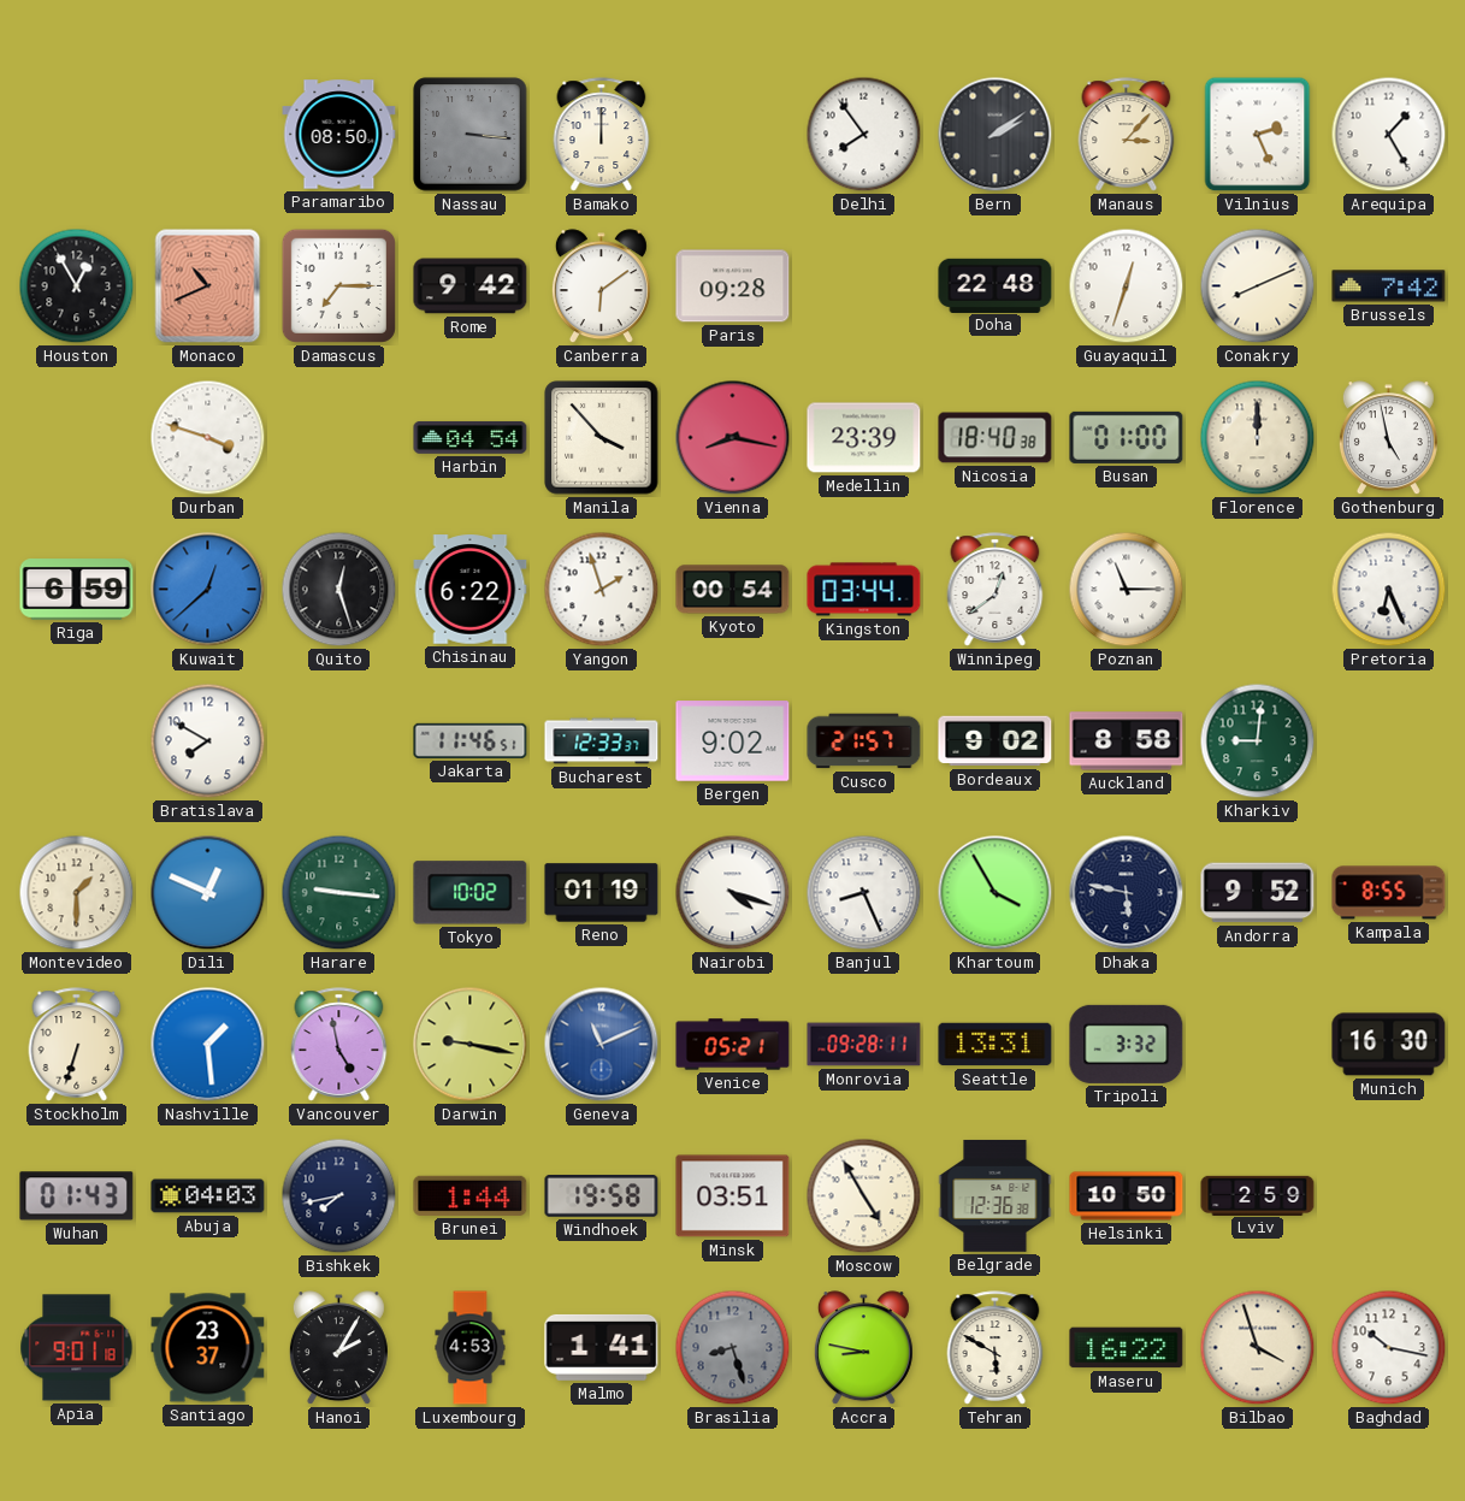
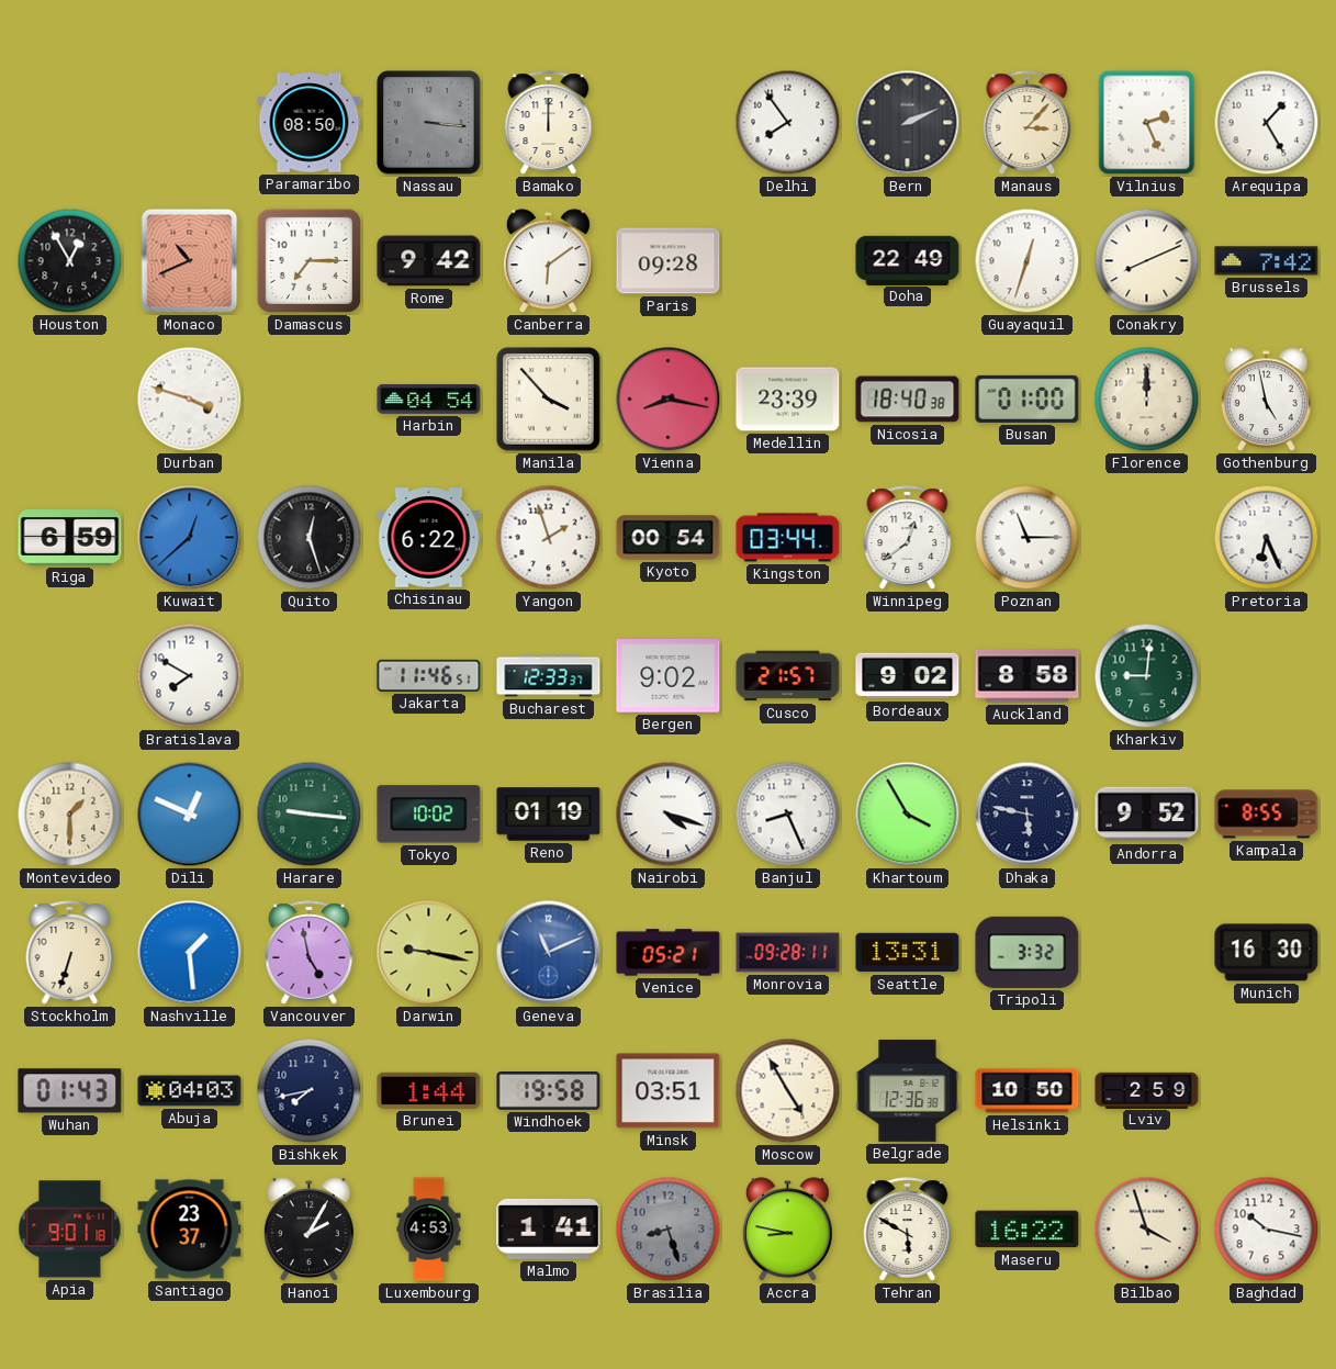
Bern: 2:09 -> 2:11 (908, 123)
Doha: 22:48 -> 22:49 (908, 260)
